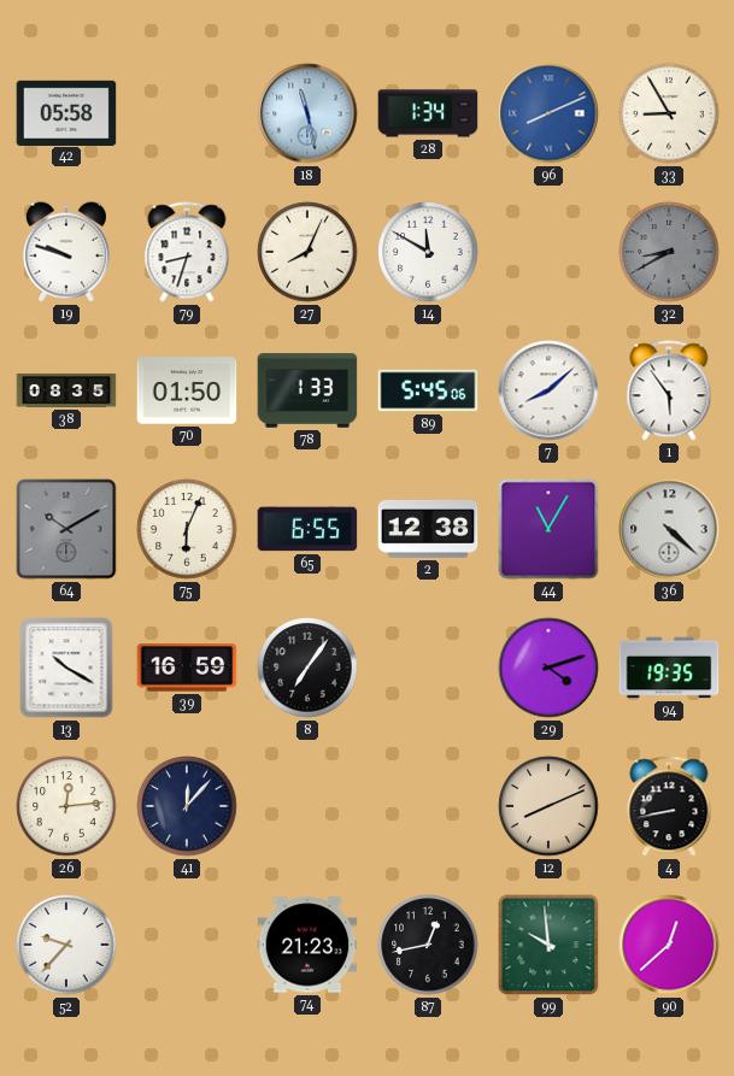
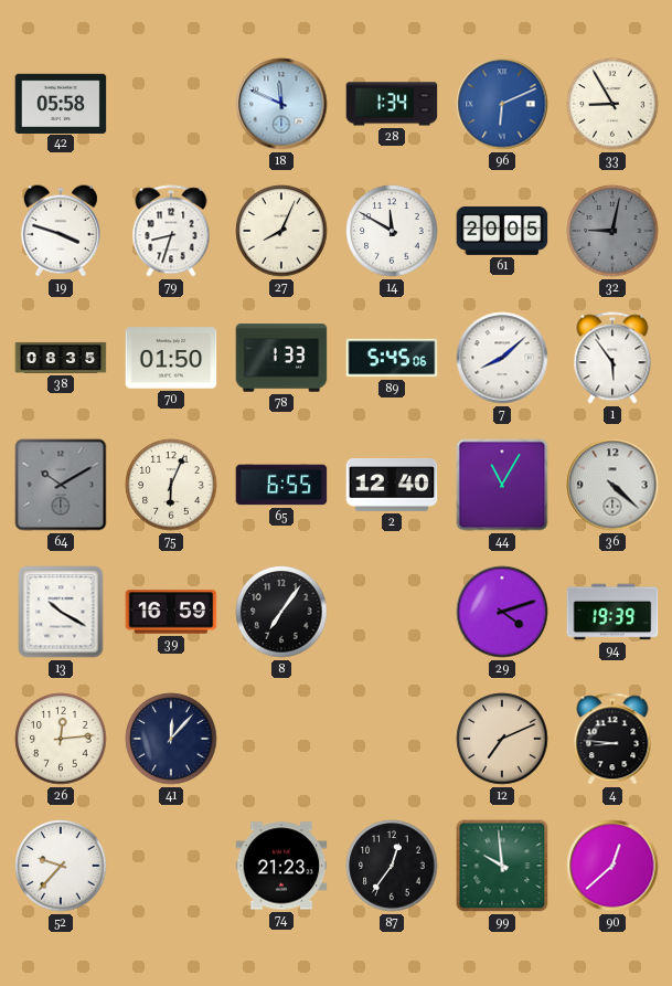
18: 11:28 -> 11:49 (281, 104)
96: 8:11 -> 6:11 (502, 104)
19: 9:48 -> 3:48 (61, 231)
61: none -> 20:05 (502, 231)
32: 8:40 -> 9:02 (612, 231)
2: 12:38 -> 12:40 (392, 485)
94: 19:35 -> 19:39 (612, 612)
12: 8:11 -> 7:11 (502, 739)
4: 8:43 -> 8:46 (612, 739)
87: 12:43 -> 12:36 (392, 866)
